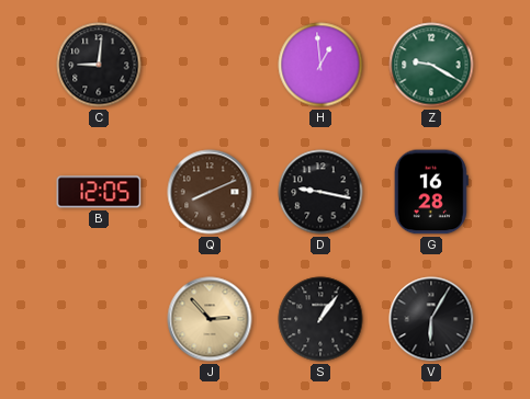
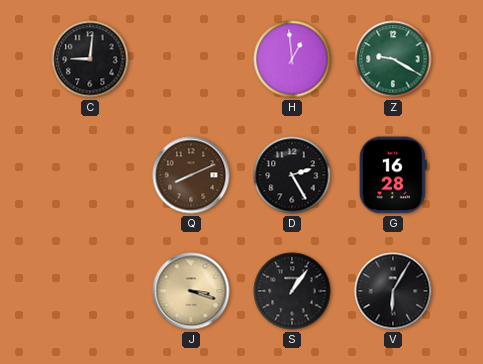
B: 12:05 -> none (99, 192)
D: 9:17 -> 2:25 (292, 175)
J: 2:53 -> 3:18 (191, 291)
